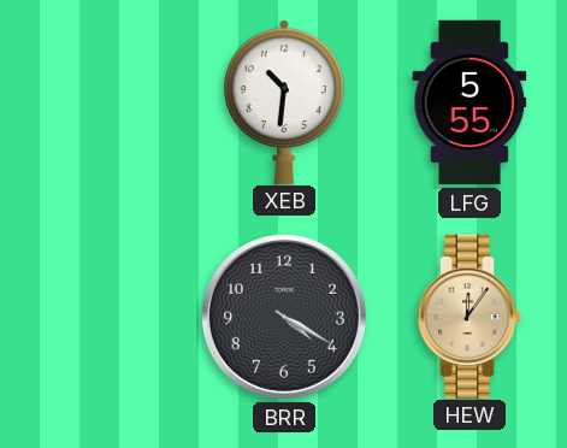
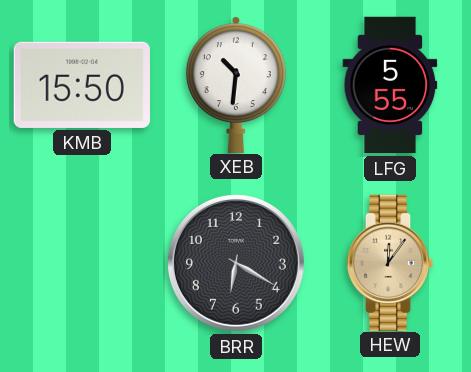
KMB: none -> 15:50 (82, 85)
BRR: 4:20 -> 6:20 (236, 263)
